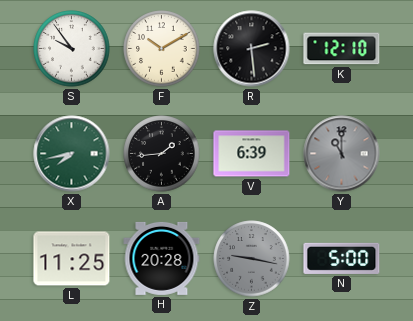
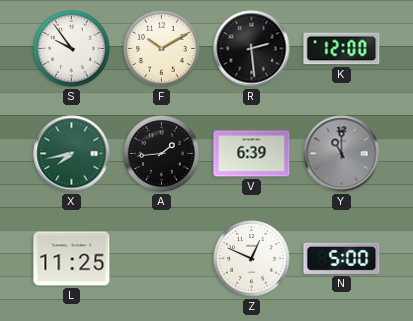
K: 12:10 -> 12:00 (342, 49)
H: 20:28 -> none (162, 258)
Z: 9:17 -> 12:49 (252, 259)
Z dial: grey -> white (252, 259)
